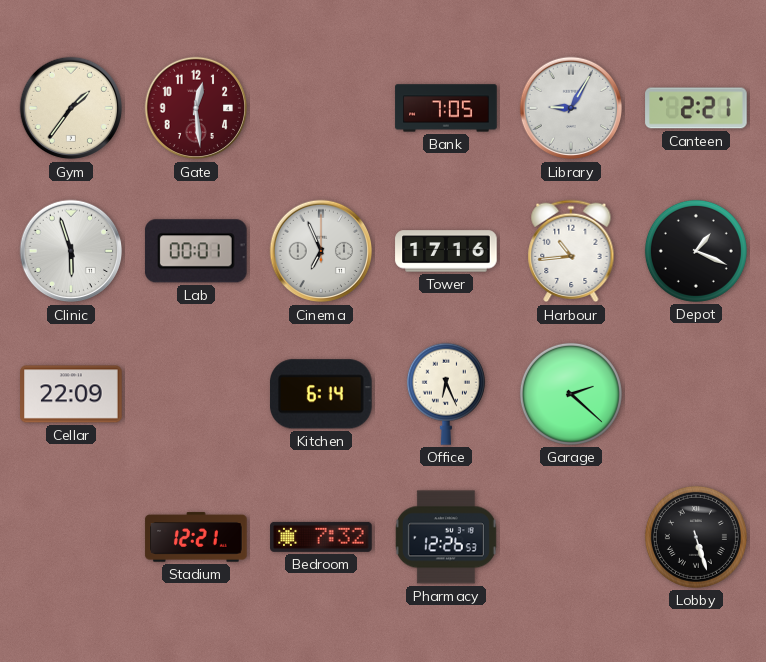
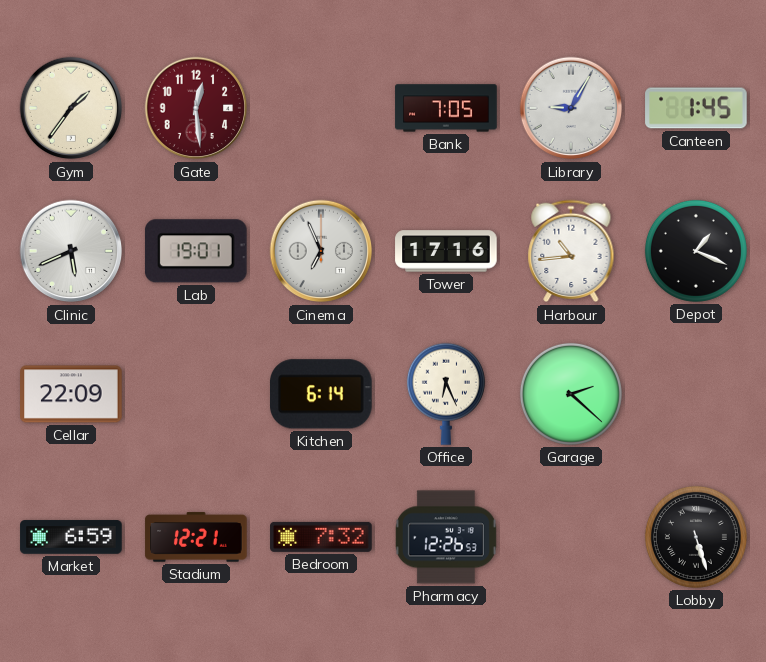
Canteen: 2:21 -> 1:45 (696, 108)
Clinic: 5:57 -> 5:41 (71, 251)
Lab: 00:01 -> 19:01 (196, 251)
Market: none -> 6:59 (71, 537)
